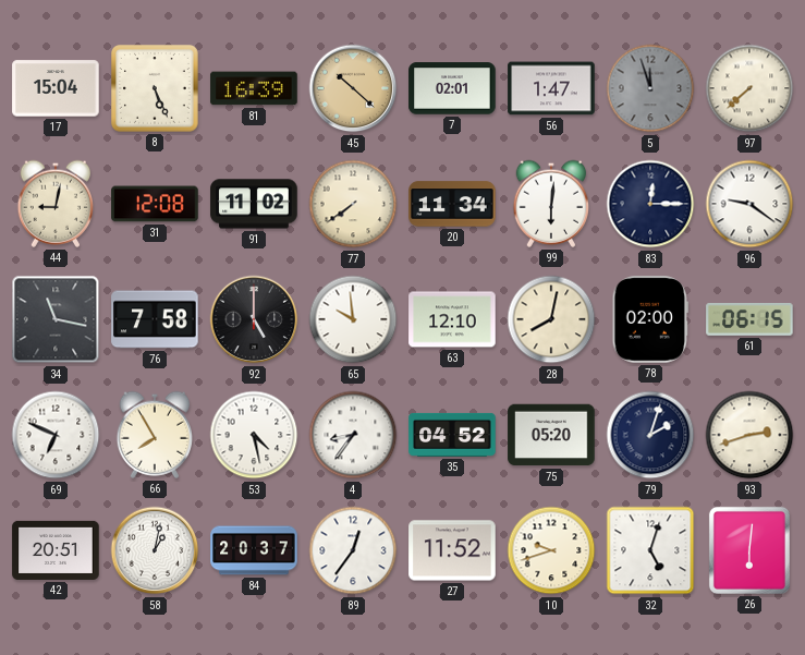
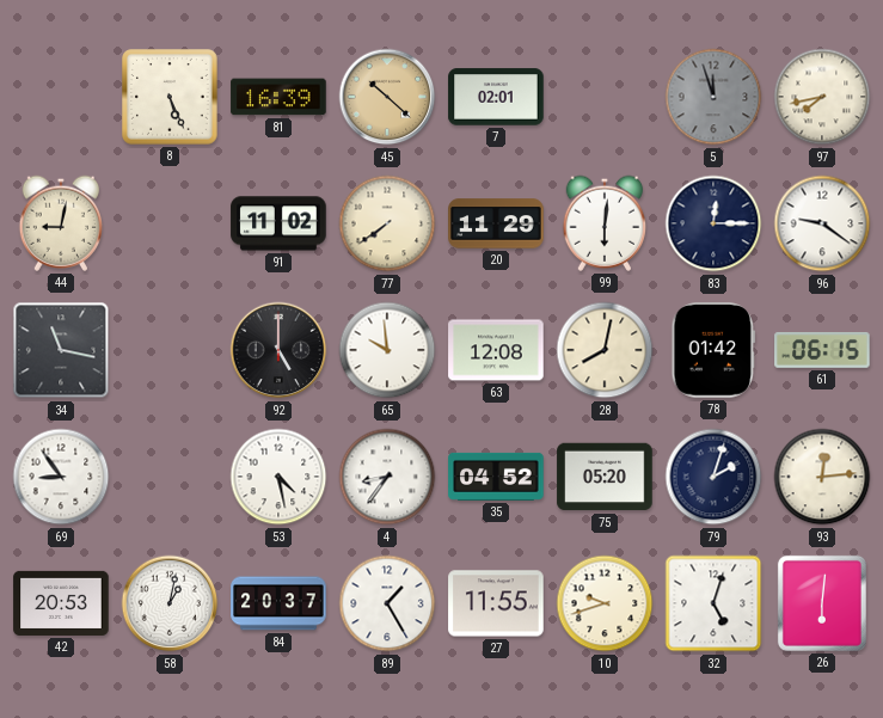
17: 15:04 -> none (56, 88)
56: 1:47 -> none (551, 88)
97: 7:38 -> 7:43 (822, 97)
31: 12:08 -> none (155, 204)
20: 11:34 -> 11:29 (496, 223)
76: 7:58 -> none (155, 319)
63: 12:10 -> 12:08 (496, 350)
78: 02:00 -> 01:42 (712, 350)
69: 6:49 -> 8:54 (61, 477)
66: 7:55 -> none (154, 435)
93: 2:42 -> 12:14 (822, 477)
42: 20:51 -> 20:53 (61, 603)
89: 12:36 -> 1:25 (387, 603)
27: 11:52 -> 11:55 (496, 603)
